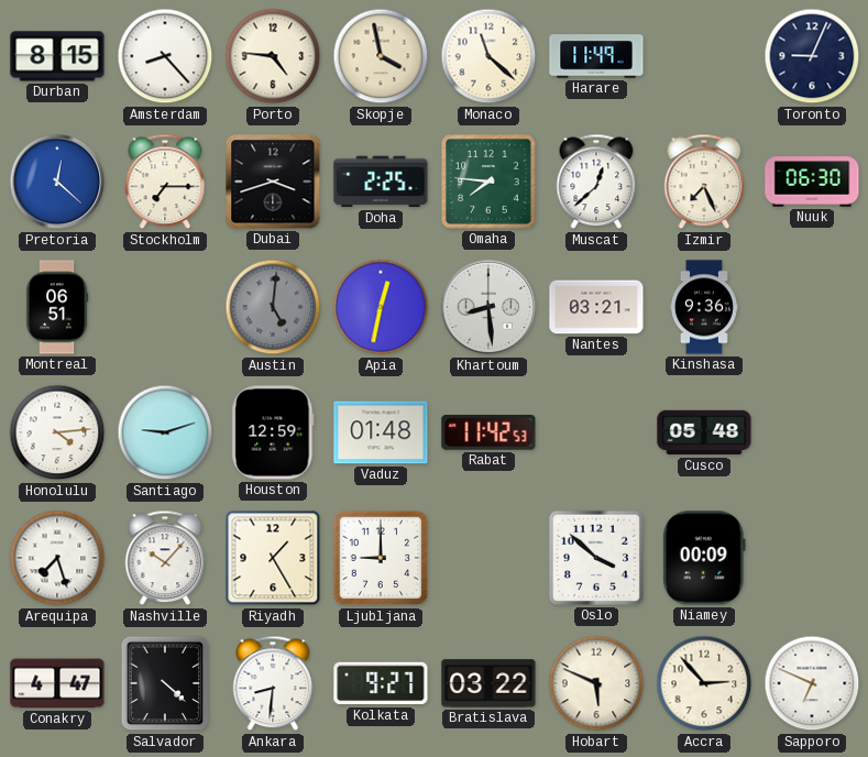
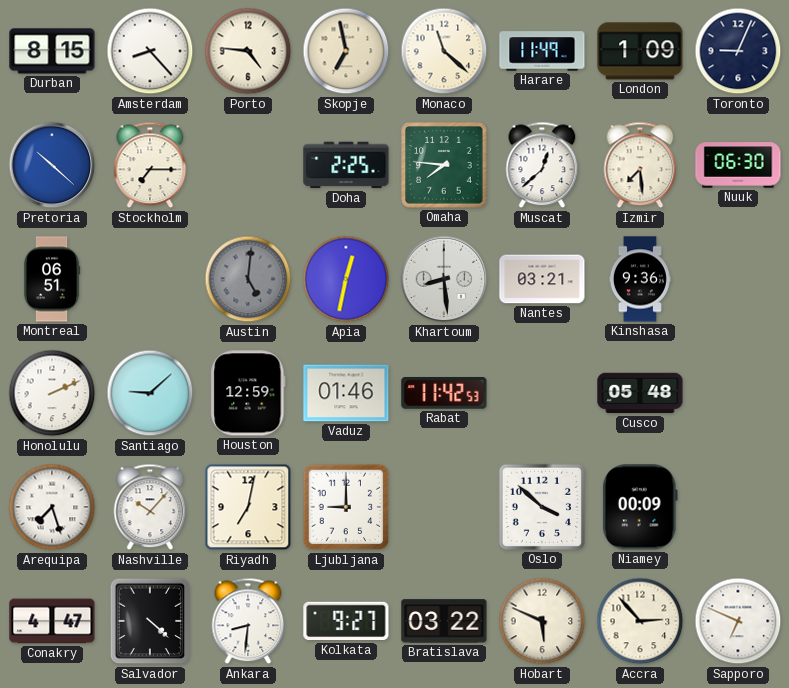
Skopje: 3:58 -> 6:58 (346, 51)
London: none -> 1:09 (640, 51)
Pretoria: 12:22 -> 10:22 (52, 165)
Dubai: 3:42 -> none (273, 182)
Izmir: 7:26 -> 7:29 (640, 165)
Honolulu: 4:14 -> 2:11 (52, 393)
Santiago: 9:12 -> 9:08 (150, 393)
Vaduz: 01:48 -> 01:46 (346, 393)
Riyadh: 1:25 -> 7:02 (248, 507)
